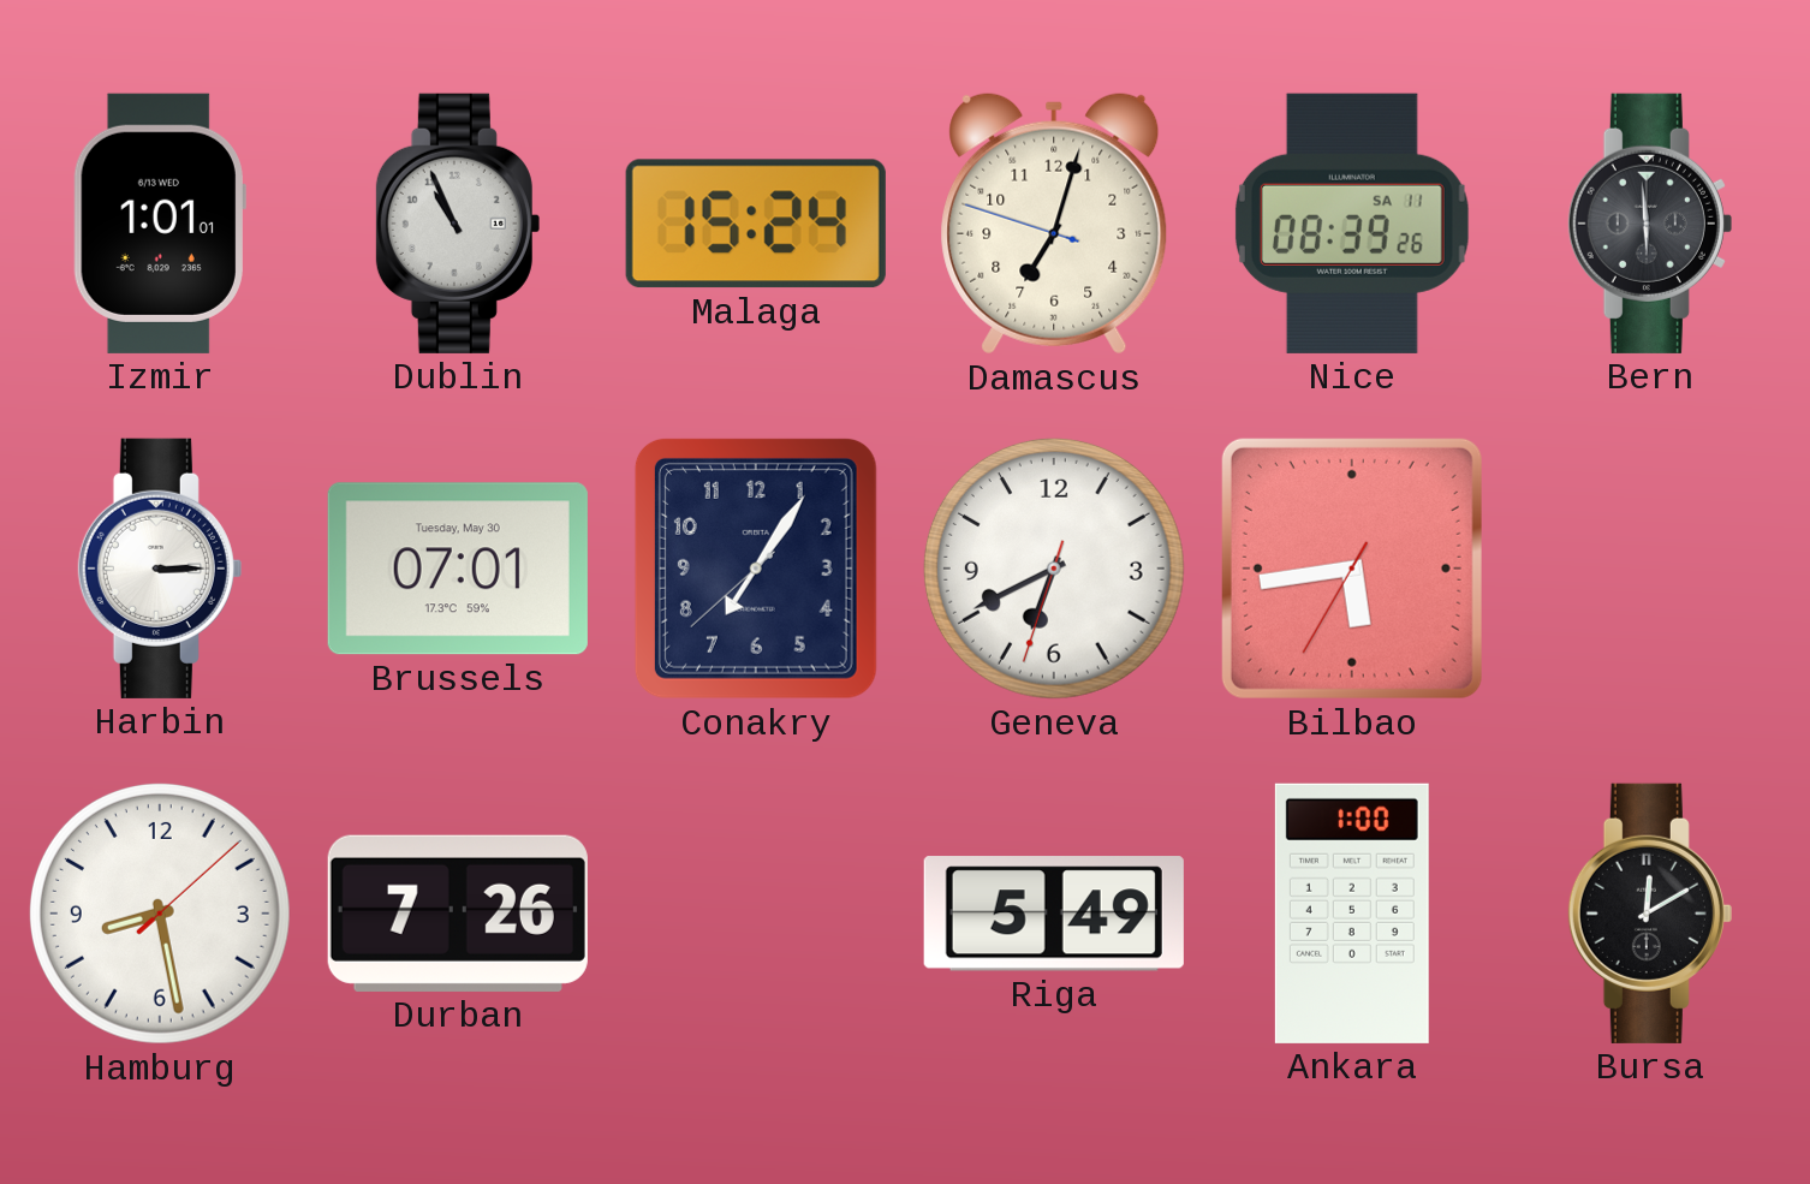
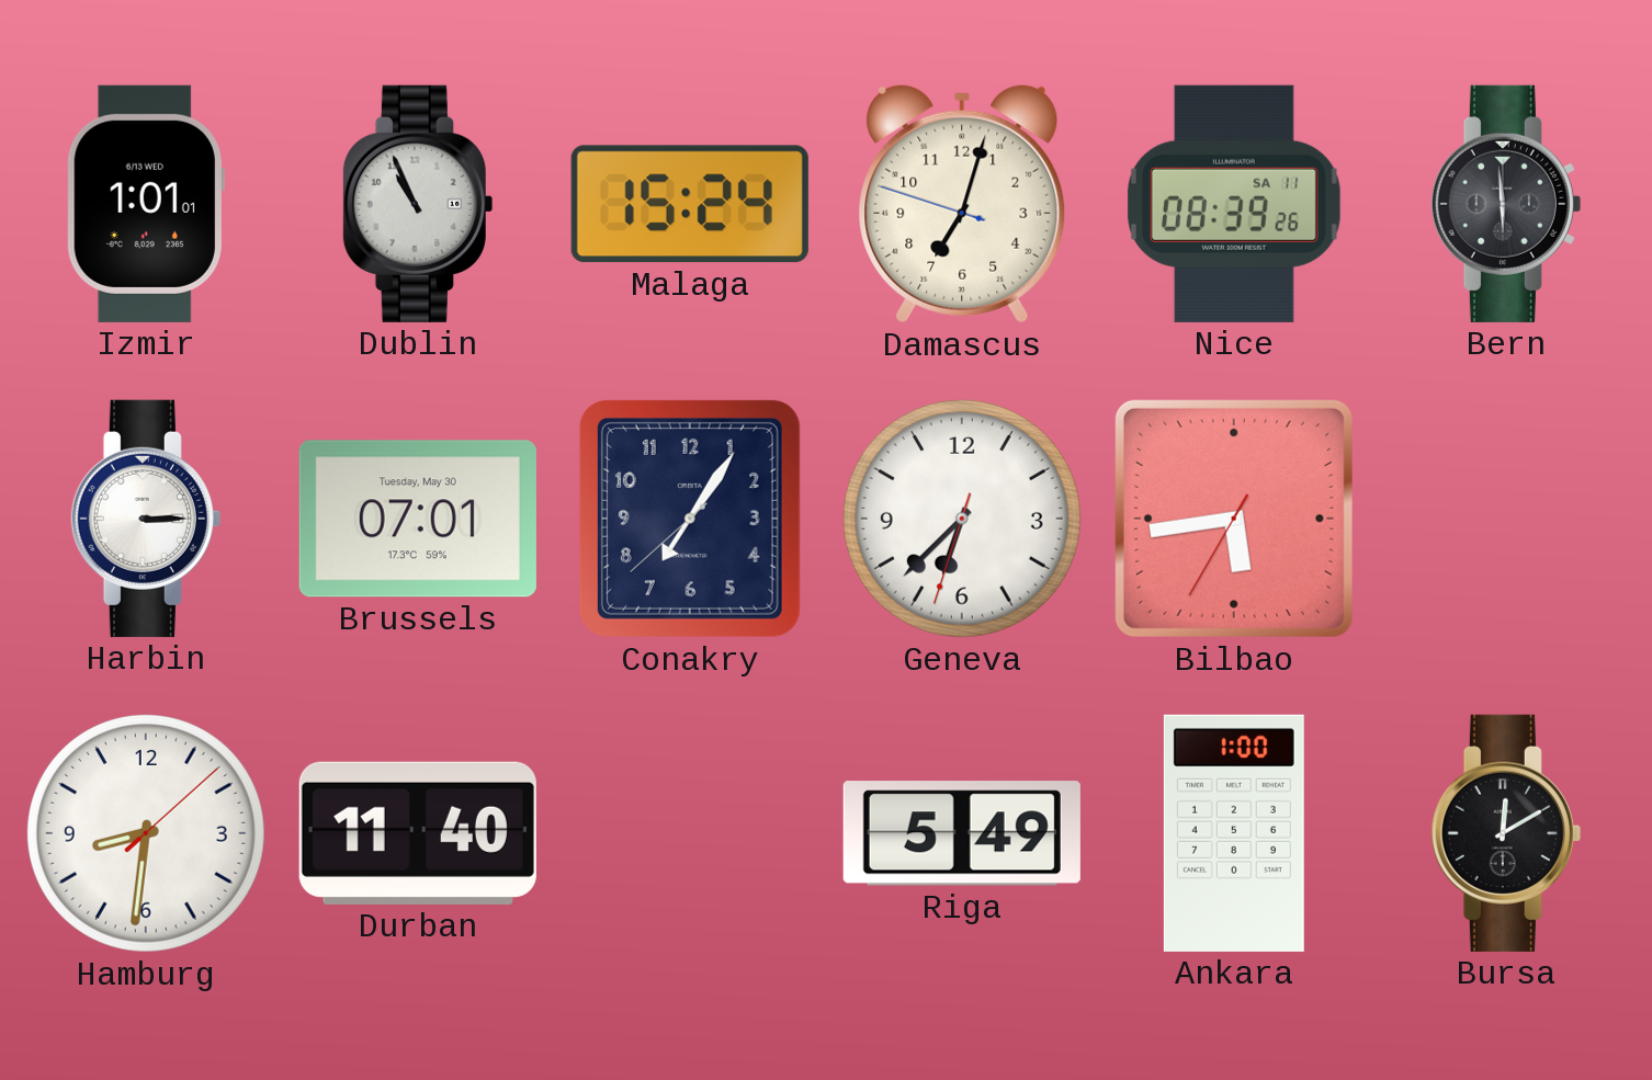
Geneva: 6:40 -> 6:37 (962, 519)
Hamburg: 8:28 -> 8:31 (146, 833)
Durban: 7:26 -> 11:40 (418, 833)
